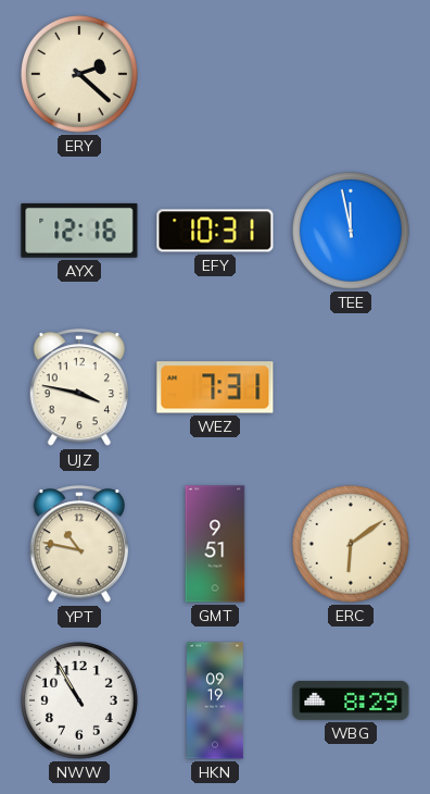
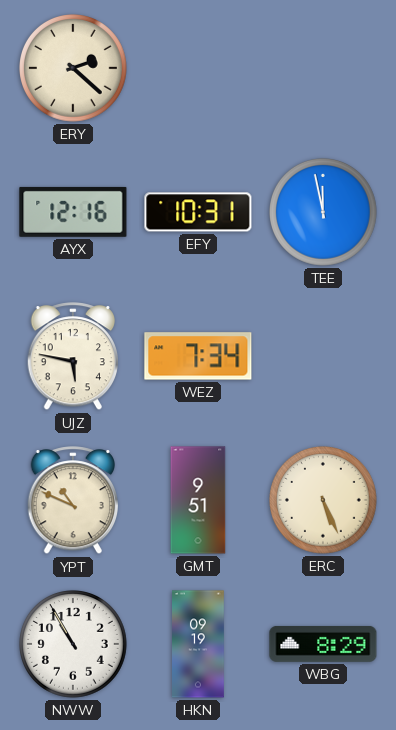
UJZ: 3:47 -> 5:47 (72, 357)
WEZ: 7:31 -> 7:34 (198, 356)
YPT: 10:47 -> 10:49 (72, 501)
ERC: 6:09 -> 5:26 (324, 501)
